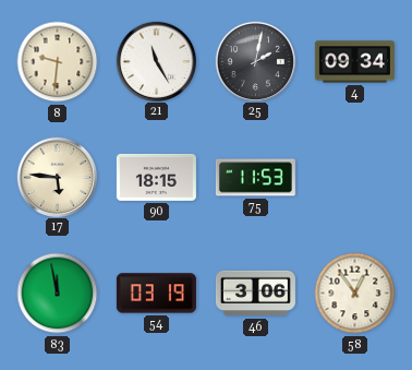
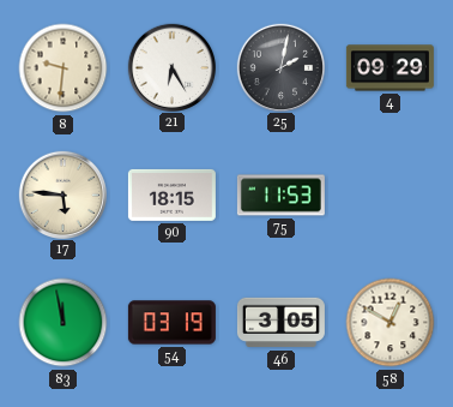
21: 11:25 -> 6:25 (171, 67)
4: 09:34 -> 09:29 (389, 68)
46: 3:06 -> 3:05 (280, 323)
58: 12:54 -> 12:50 (391, 323)
